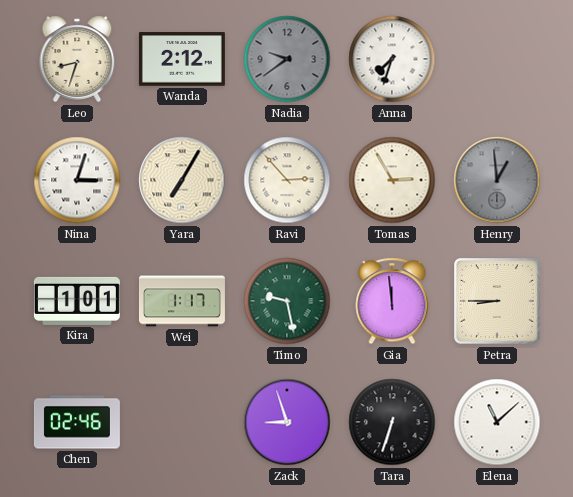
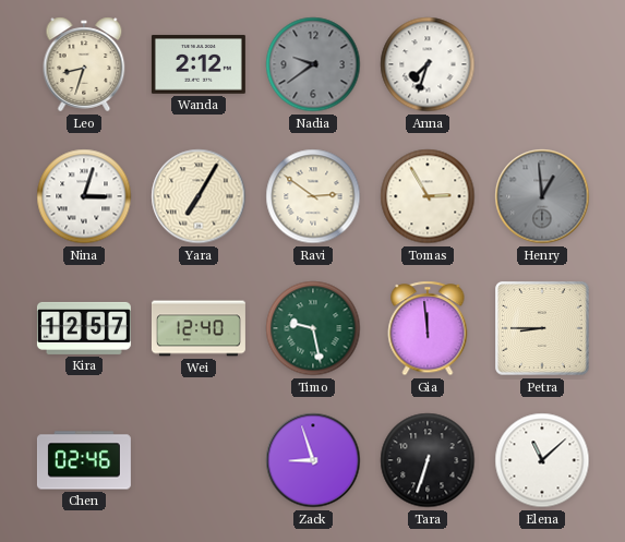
Ravi: 2:53 -> 2:51 (313, 196)
Kira: 1:01 -> 12:57 (84, 328)
Wei: 1:17 -> 12:40 (199, 328)
